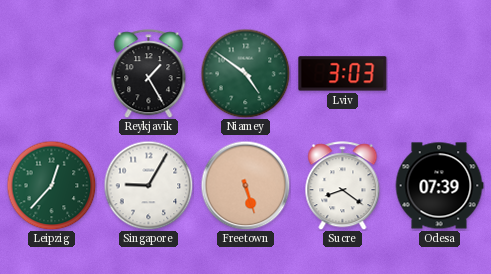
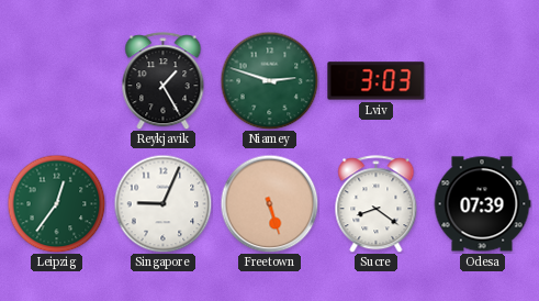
Niamey: 4:51 -> 2:48 (269, 80)
Leipzig: 12:37 -> 12:36 (56, 203)
Singapore: 9:05 -> 9:04 (162, 203)
